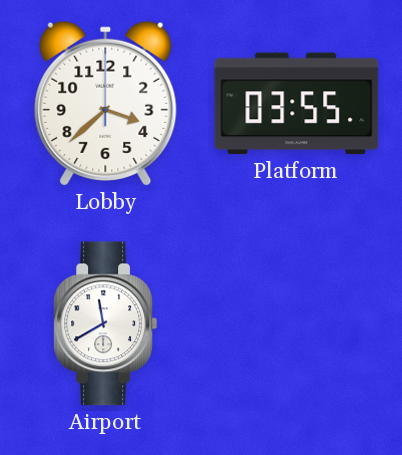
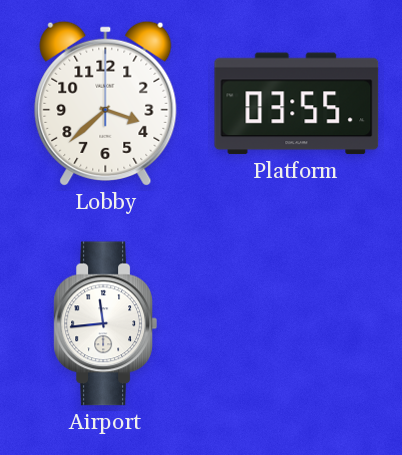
Airport: 11:40 -> 11:44 (105, 324)
